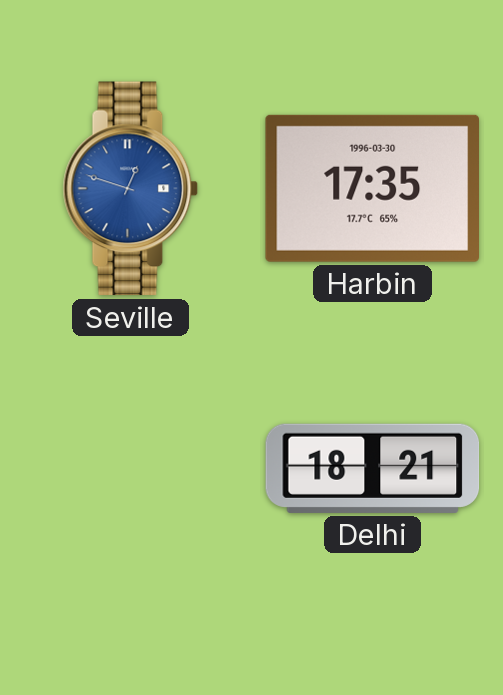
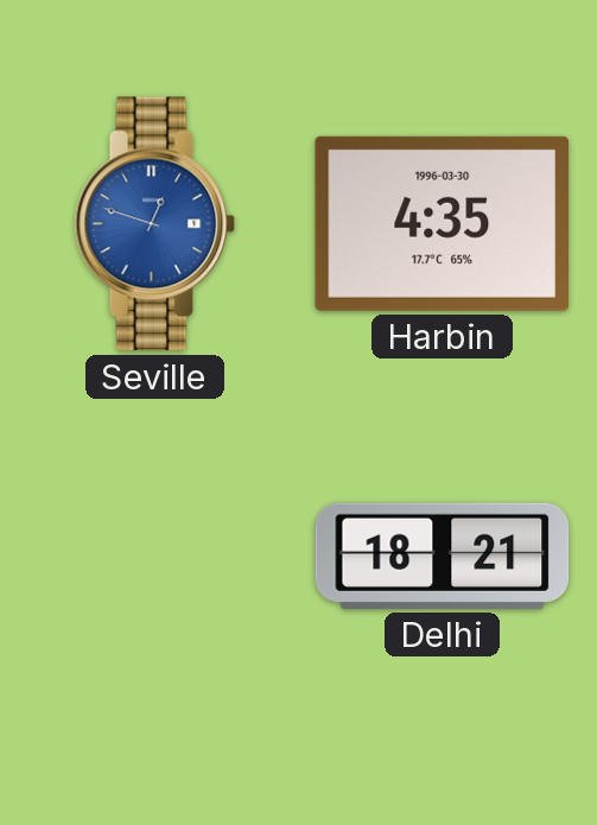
Harbin: 17:35 -> 4:35 (442, 223)
